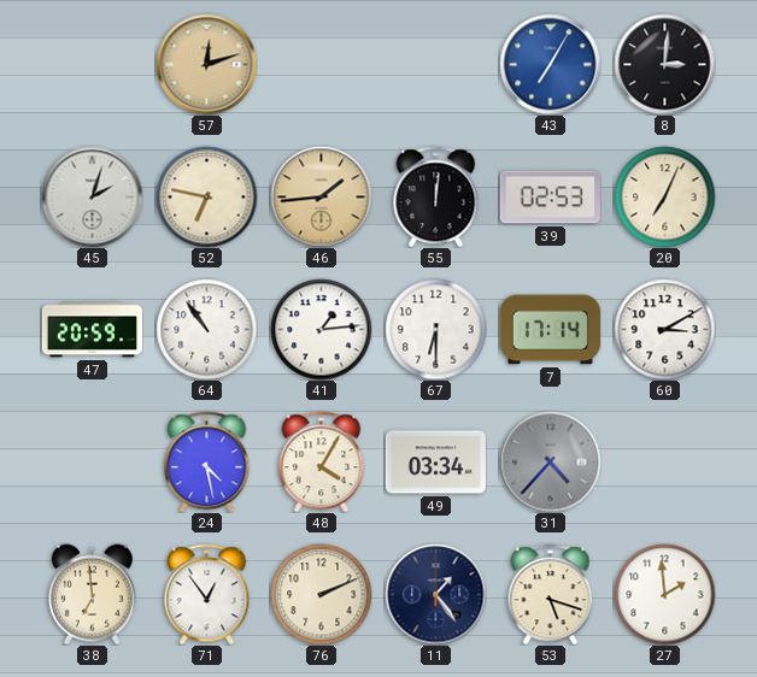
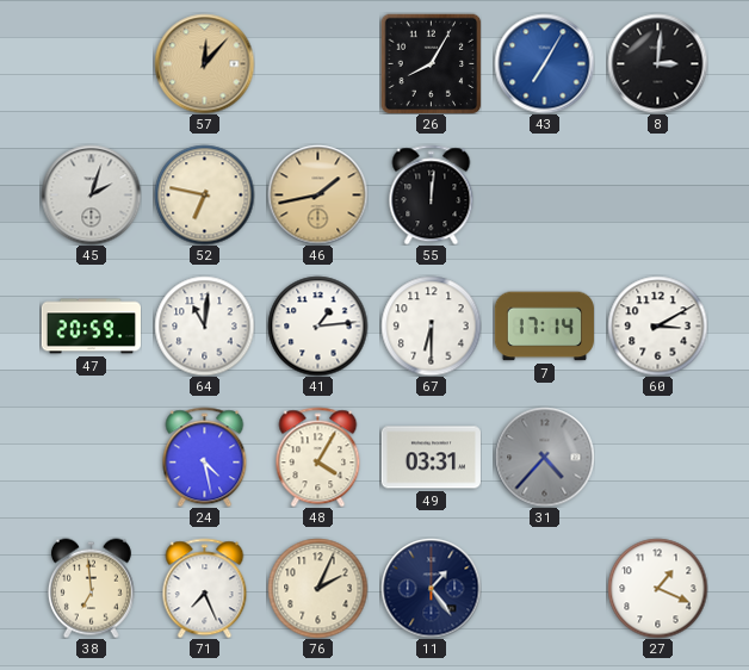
57: 12:12 -> 12:07 (204, 63)
26: none -> 8:05 (431, 63)
46: 1:44 -> 1:43 (317, 194)
39: 02:53 -> none (550, 198)
20: 7:04 -> none (664, 196)
64: 10:54 -> 11:01 (204, 325)
49: 03:34 -> 03:31 (431, 458)
71: 12:54 -> 7:26 (205, 588)
76: 2:11 -> 2:04 (317, 588)
53: 5:18 -> none (551, 594)
27: 1:59 -> 1:19 (657, 588)
